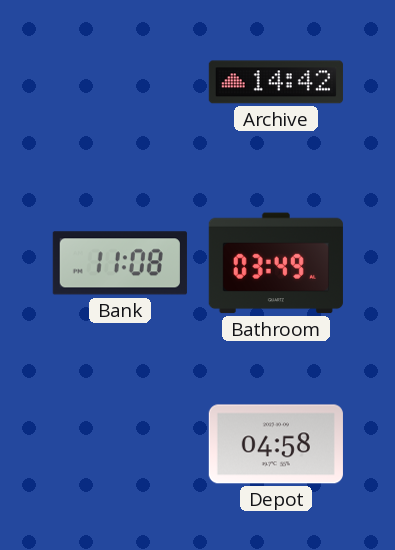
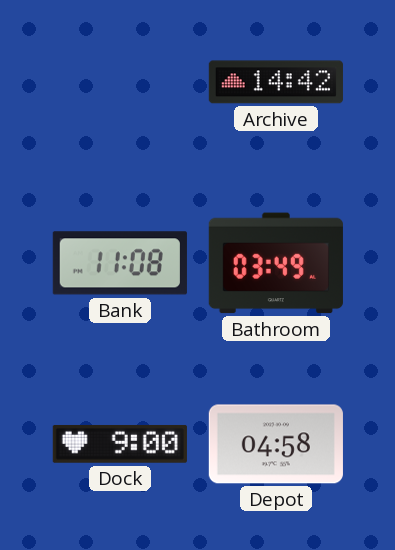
Dock: none -> 9:00 (120, 444)
